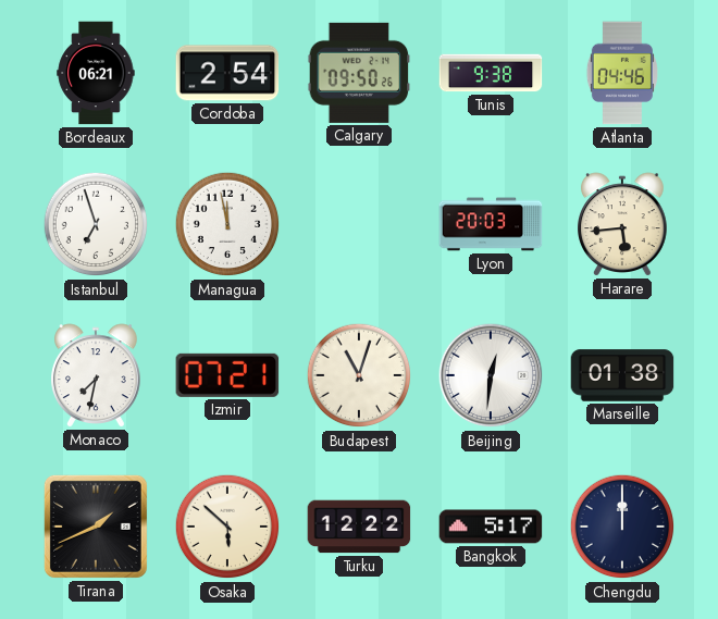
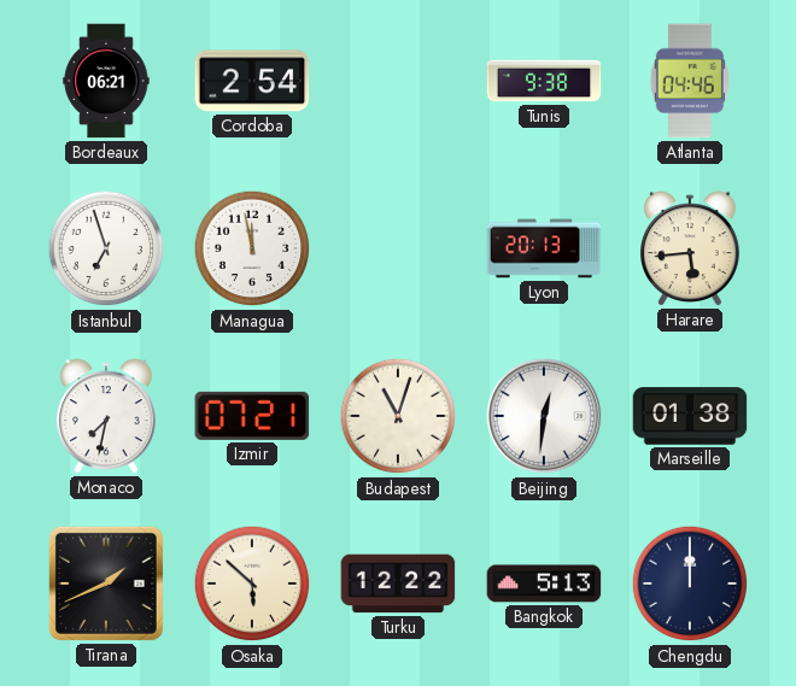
Calgary: 09:50 -> none (359, 73)
Lyon: 20:03 -> 20:13 (544, 248)
Bangkok: 5:17 -> 5:13 (544, 584)
